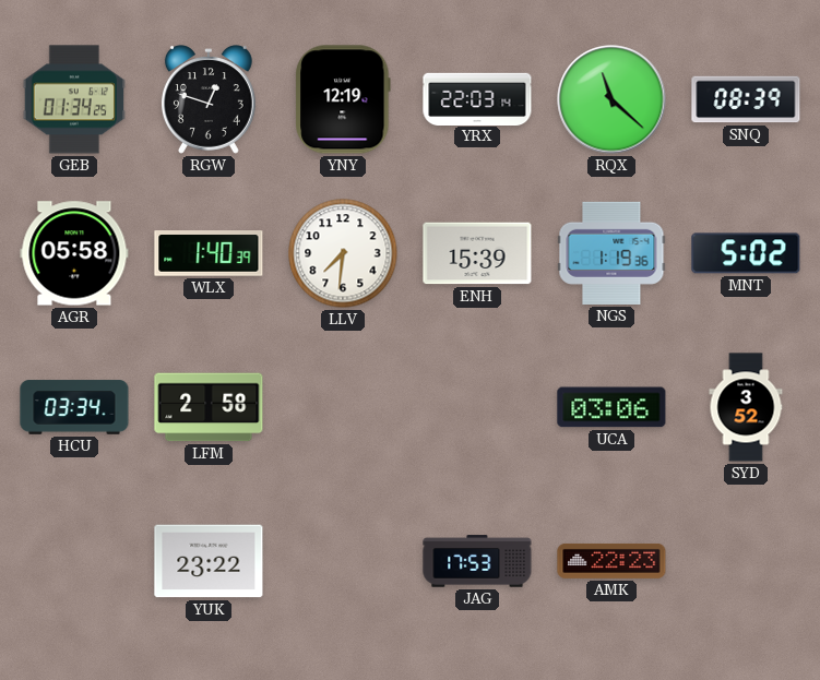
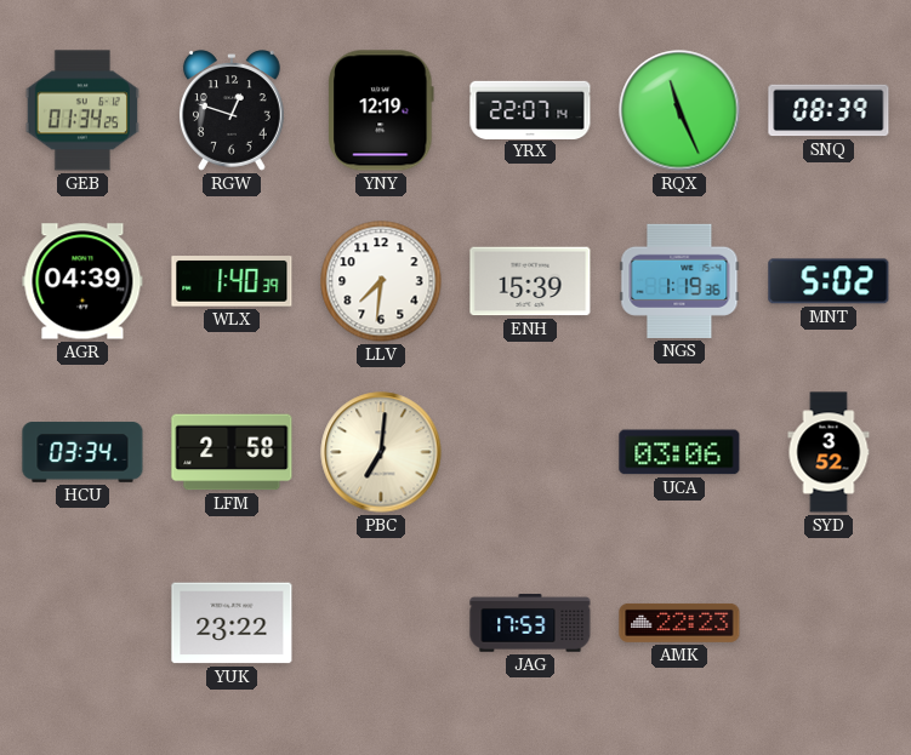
YRX: 22:03 -> 22:07 (530, 109)
RQX: 11:22 -> 11:26 (679, 110)
AGR: 05:58 -> 04:39 (82, 281)
PBC: none -> 7:01 (381, 452)
